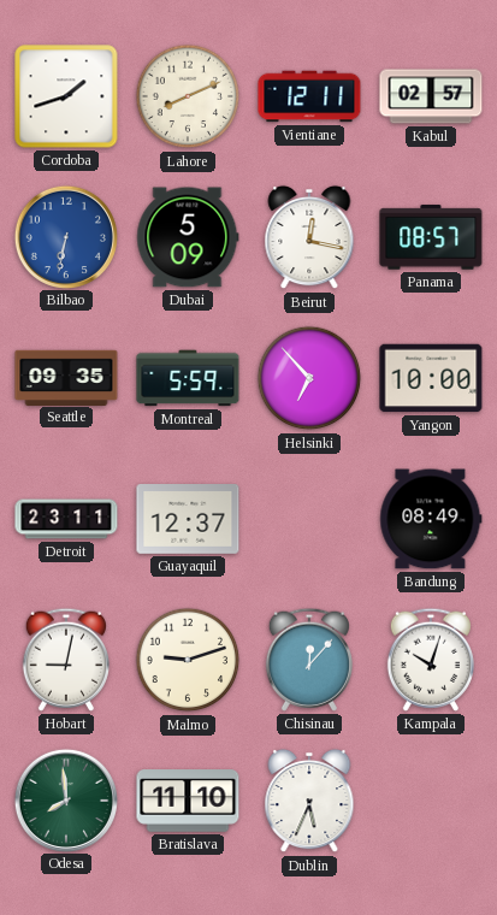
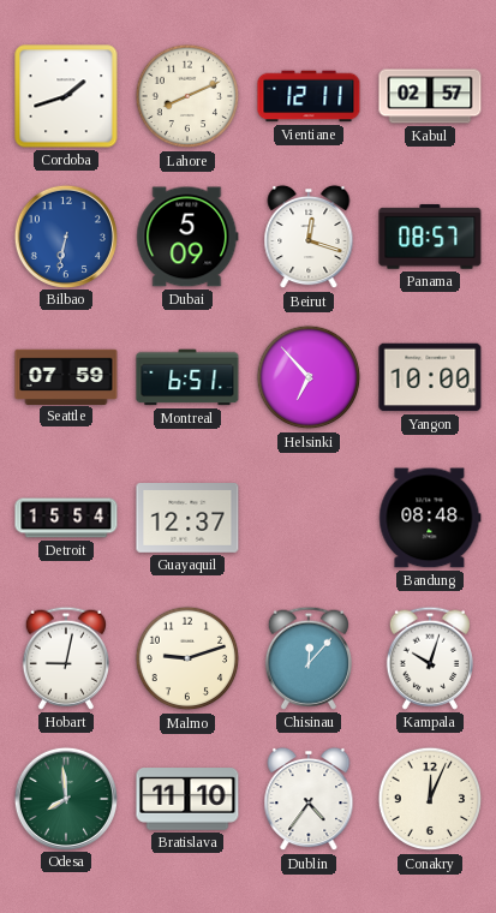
Beirut: 12:17 -> 12:18 (309, 237)
Seattle: 09:35 -> 07:59 (66, 376)
Montreal: 5:59 -> 6:51 (187, 377)
Detroit: 23:11 -> 15:54 (66, 518)
Bandung: 08:49 -> 08:48 (430, 518)
Dublin: 5:34 -> 4:36 (309, 799)
Conakry: none -> 12:04 (430, 799)
